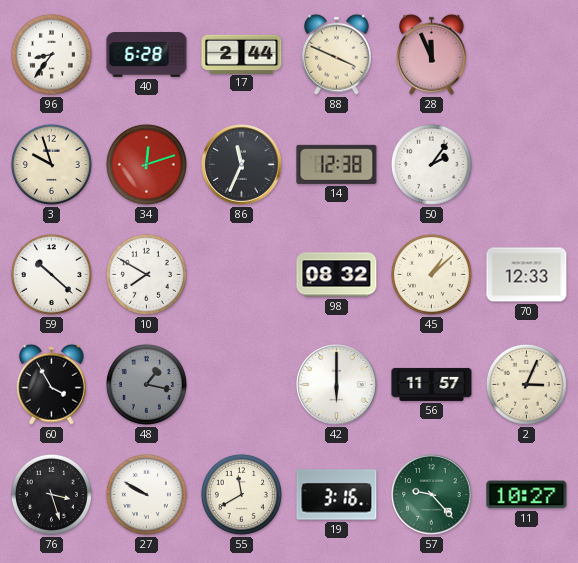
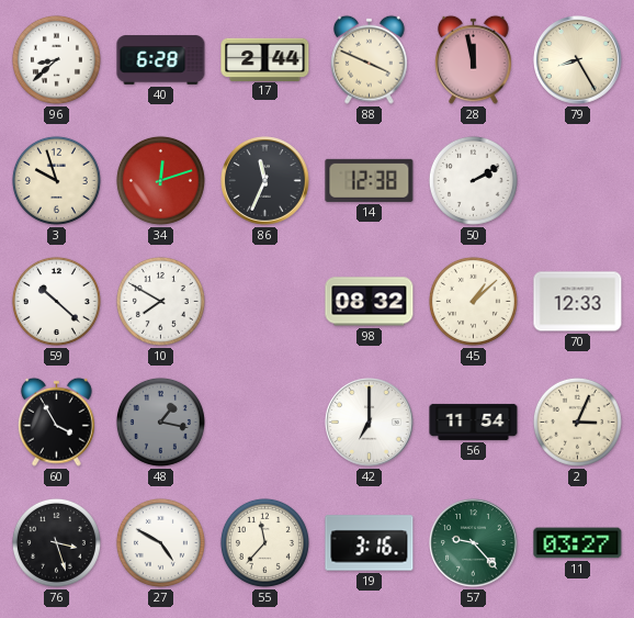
96: 8:36 -> 8:38 (56, 59)
28: 11:56 -> 11:58 (473, 59)
79: none -> 8:25 (578, 60)
50: 2:06 -> 2:10 (473, 180)
42: 6:00 -> 7:00 (370, 423)
56: 11:57 -> 11:54 (474, 422)
27: 9:50 -> 4:50 (160, 542)
55: 11:40 -> 11:37 (264, 542)
11: 10:27 -> 03:27 (578, 543)
